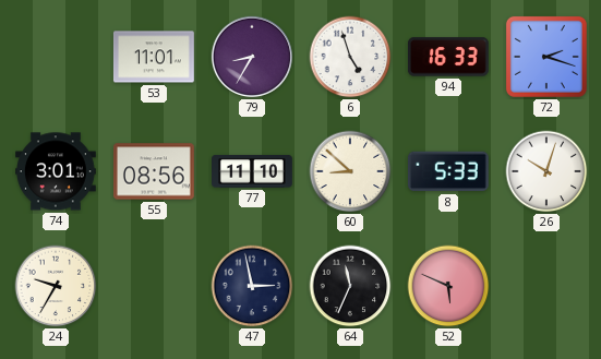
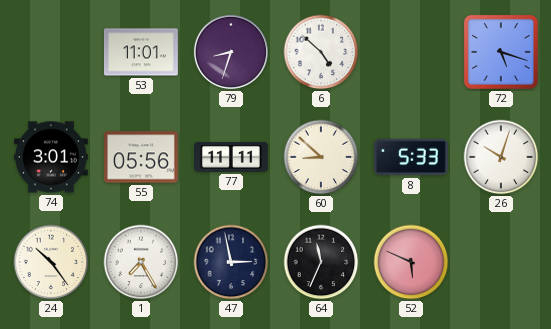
79: 8:35 -> 8:33 (231, 52)
6: 4:57 -> 4:52 (321, 52)
94: 16:33 -> none (448, 57)
72: 2:18 -> 5:18 (501, 52)
55: 08:56 -> 05:56 (142, 157)
77: 11:10 -> 11:11 (232, 157)
24: 9:35 -> 10:24 (51, 262)
1: none -> 7:25 (141, 262)
